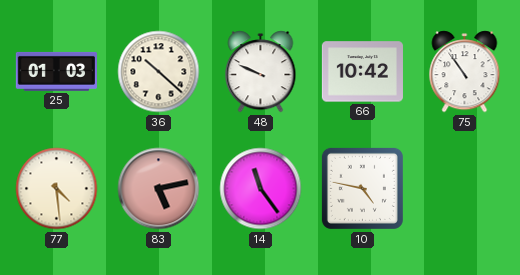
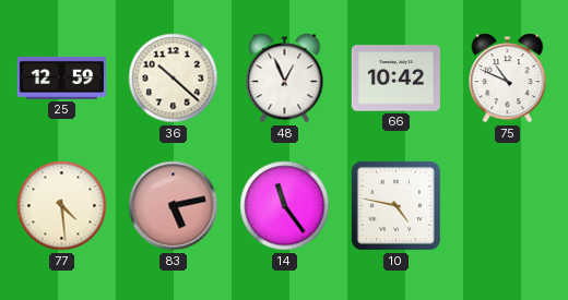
25: 01:03 -> 12:59 (61, 77)
48: 9:49 -> 12:56 (285, 79)
75: 10:54 -> 10:49 (508, 79)
